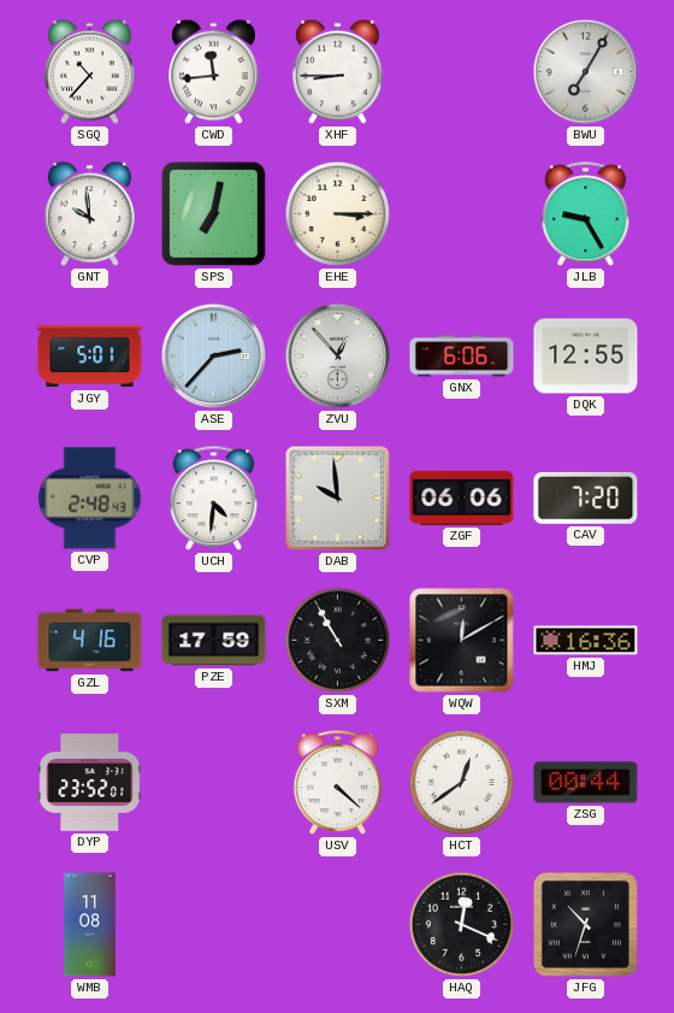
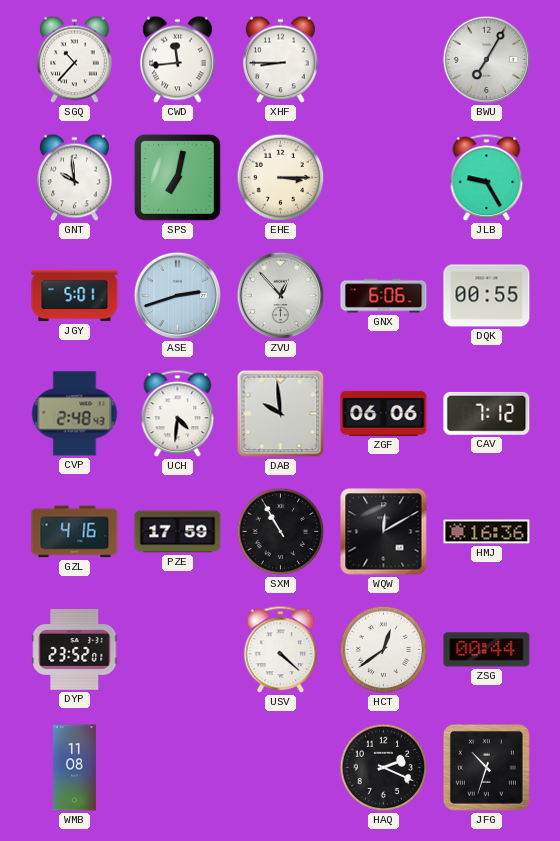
ASE: 2:37 -> 2:42 (178, 296)
DQK: 12:55 -> 00:55 (487, 296)
CAV: 7:20 -> 7:12 (487, 413)
HAQ: 12:19 -> 2:19 (384, 768)
